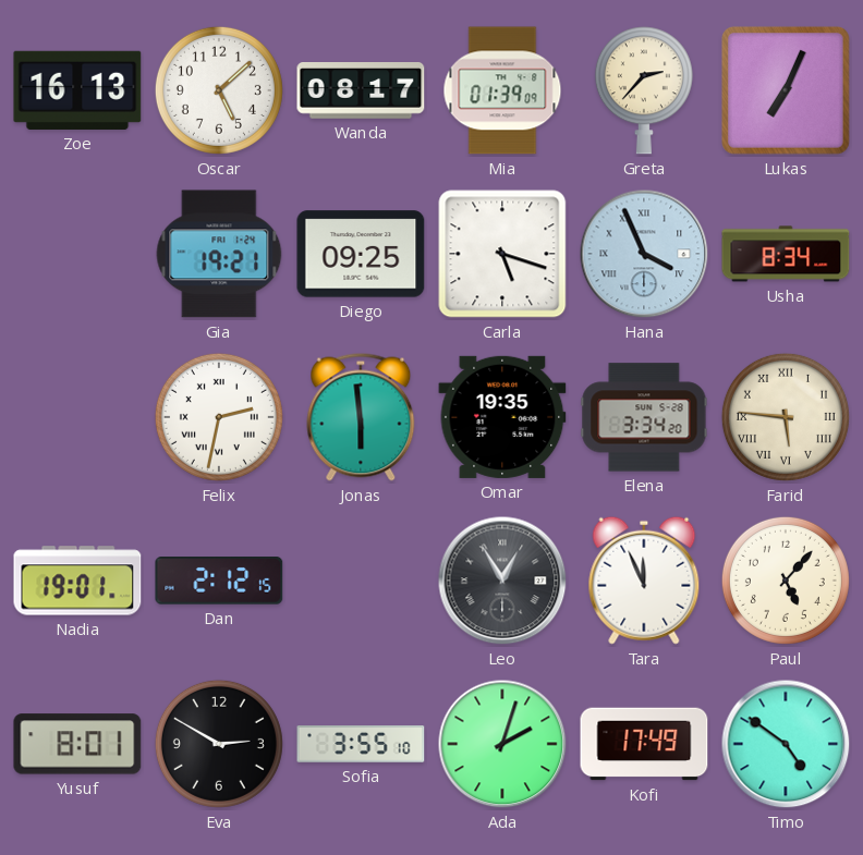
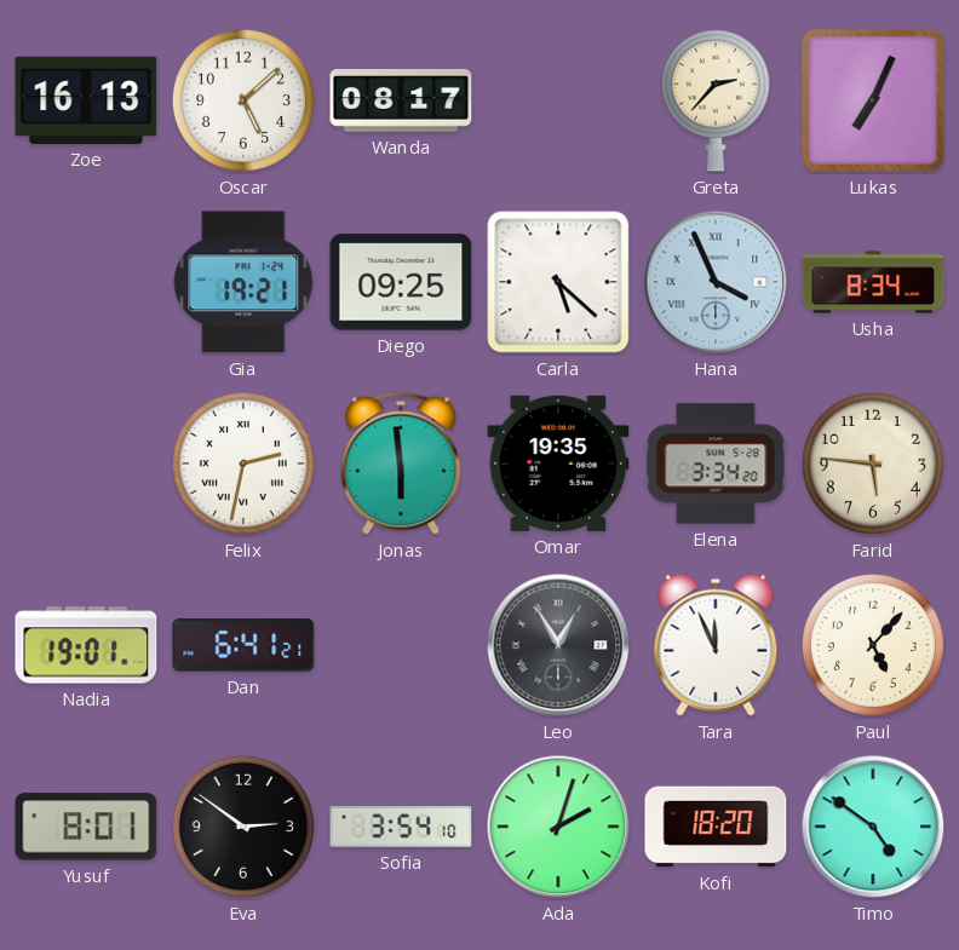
Mia: 01:39 -> none (502, 90)
Carla: 5:18 -> 5:22 (558, 282)
Farid numerals: Roman -> Arabic (873, 464)
Dan: 2:12 -> 6:41 (243, 646)
Eva: 2:50 -> 2:51 (243, 827)
Sofia: 3:55 -> 3:54 (401, 827)
Kofi: 17:49 -> 18:20 (716, 827)
